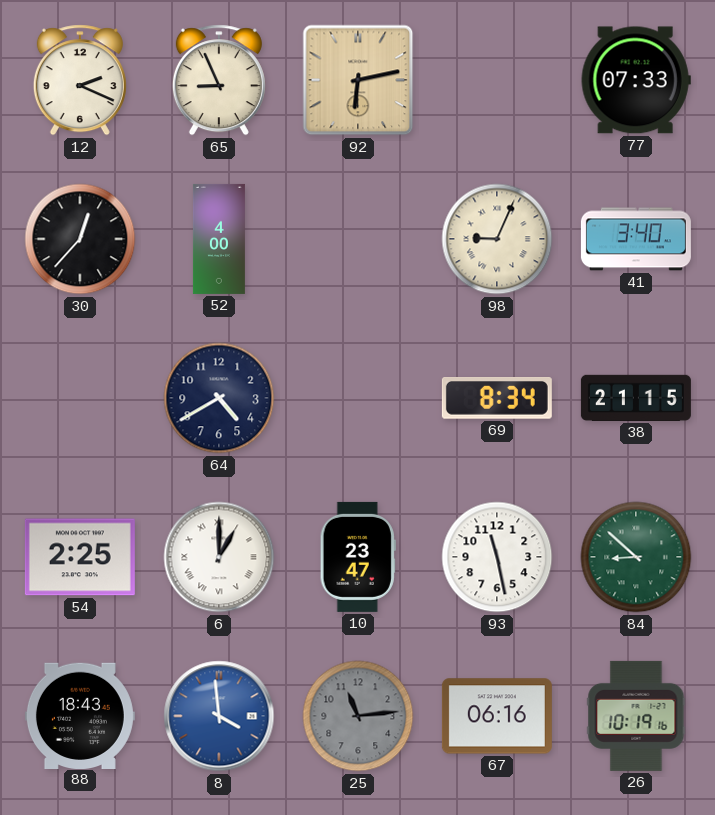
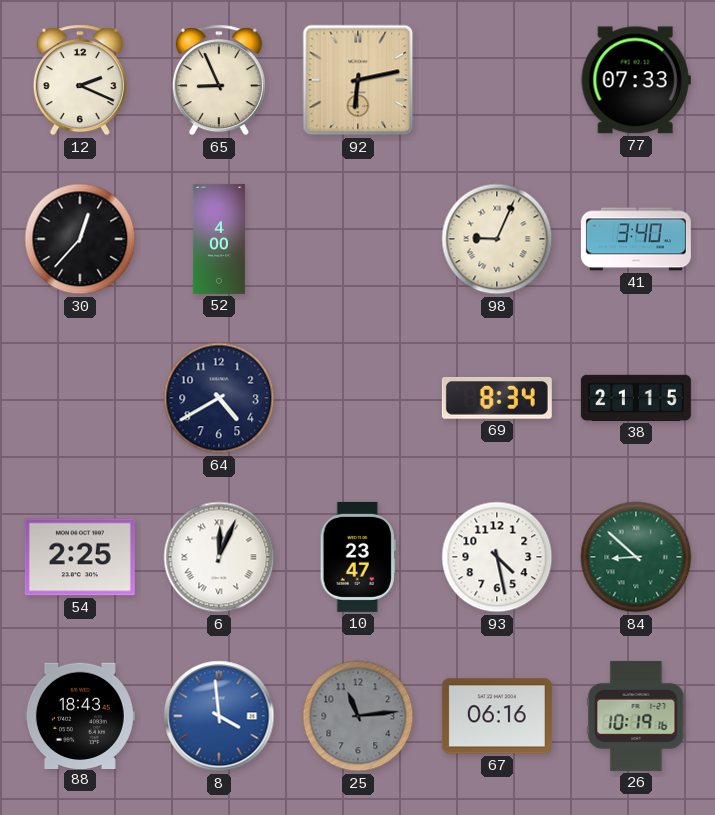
6: 1:00 -> 12:04 (219, 557)
93: 11:28 -> 4:28 (497, 557)
